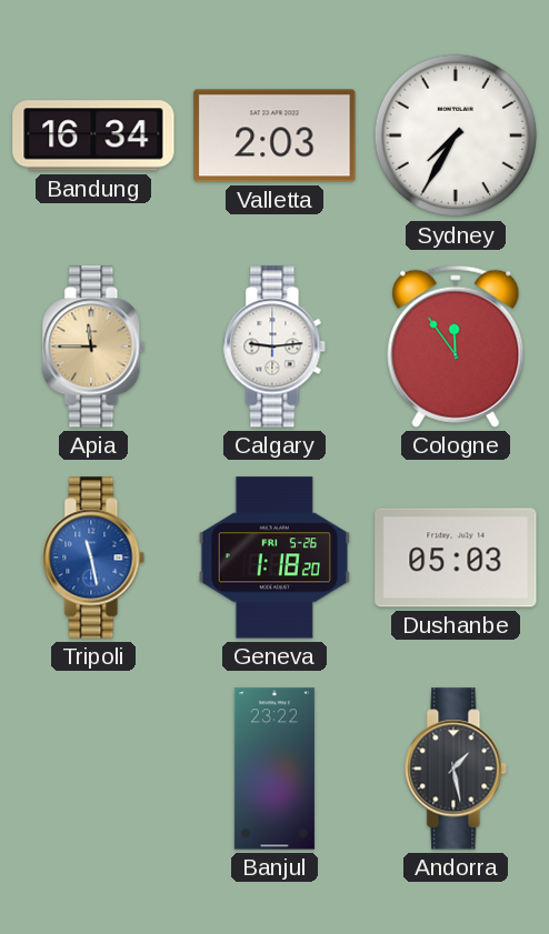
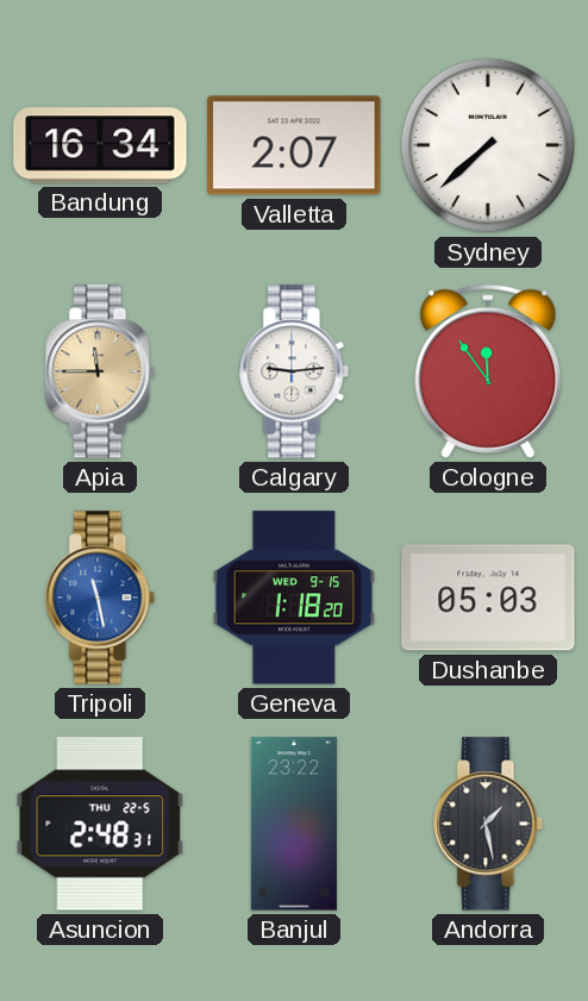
Valletta: 2:03 -> 2:07 (294, 145)
Sydney: 7:35 -> 7:38 (488, 145)
Geneva date: FRI 5-26 -> WED 9-15 (293, 598)
Asuncion: none -> 2:48 (100, 824)
